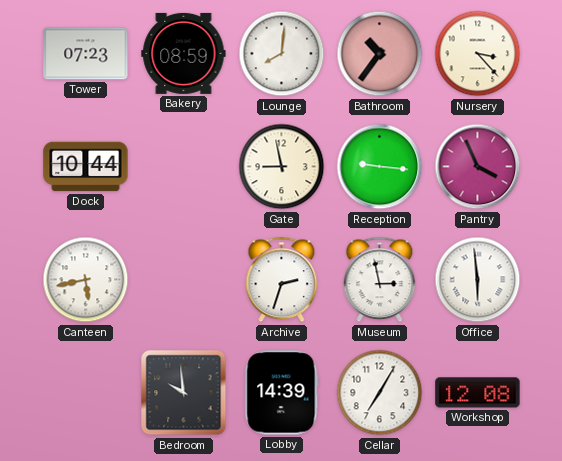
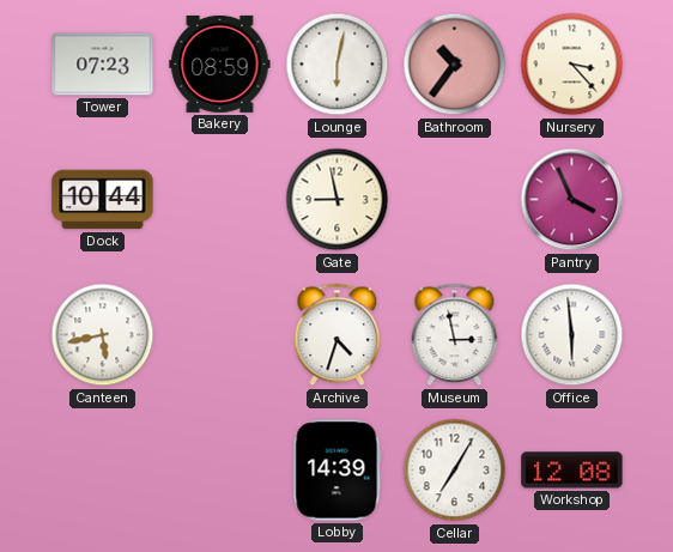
Lounge: 8:01 -> 6:02 (338, 65)
Reception: 9:16 -> none (380, 167)
Archive: 2:33 -> 4:33 (338, 335)
Bedroom: 9:59 -> none (184, 393)
